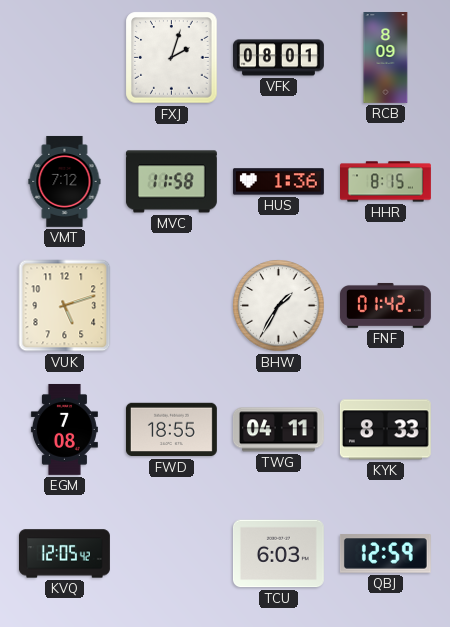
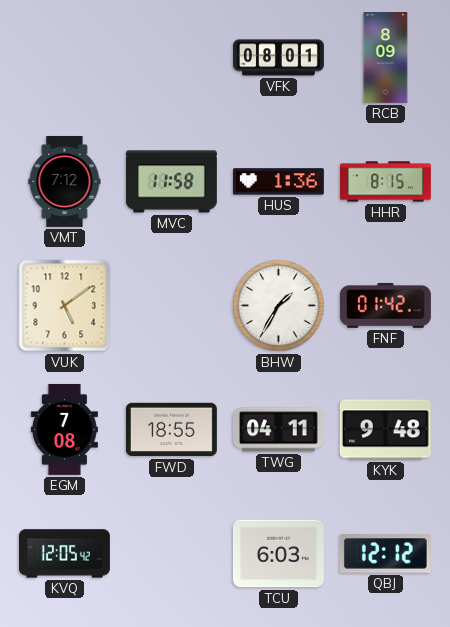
FXJ: 2:03 -> none (172, 58)
VUK: 5:12 -> 5:09 (65, 306)
KYK: 8:33 -> 9:48 (385, 430)
QBJ: 12:59 -> 12:12 (385, 554)
